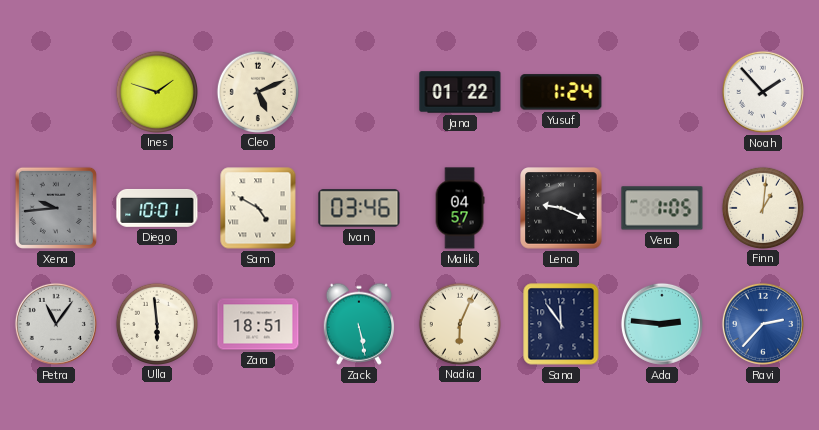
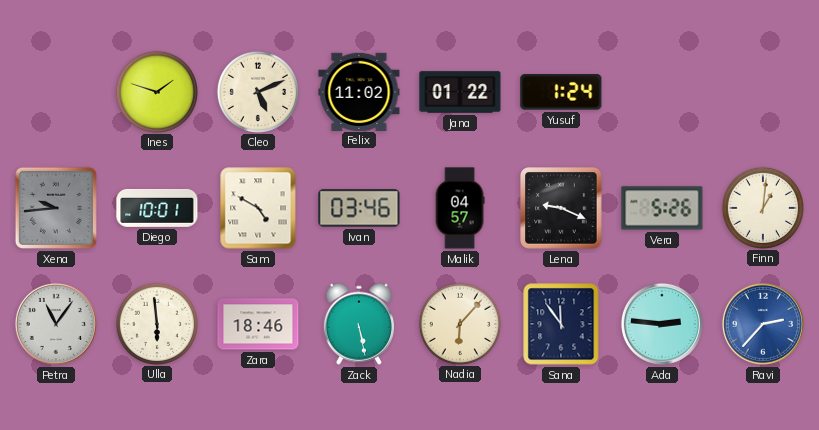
Felix: none -> 11:02 (359, 91)
Noah: 1:53 -> none (763, 92)
Vera: 1:05 -> 5:26 (662, 208)
Zara: 18:51 -> 18:46 (258, 324)
Nadia: 6:04 -> 6:07 (459, 323)
